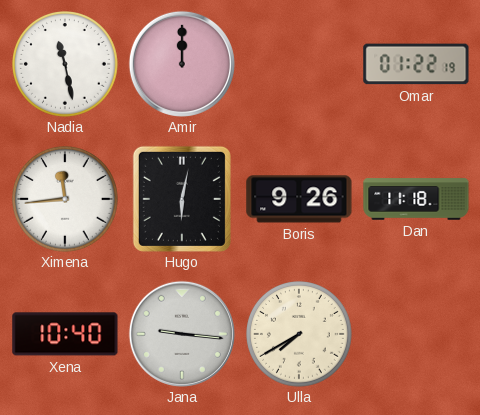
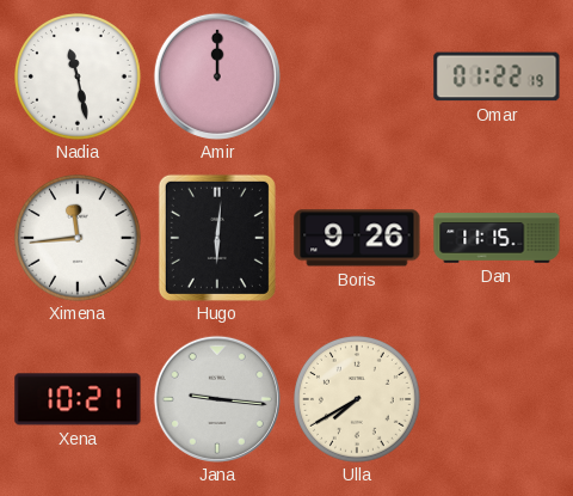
Hugo: 6:02 -> 6:01 (217, 238)
Dan: 11:18 -> 11:15 (497, 238)
Xena: 10:40 -> 10:21 (78, 399)
